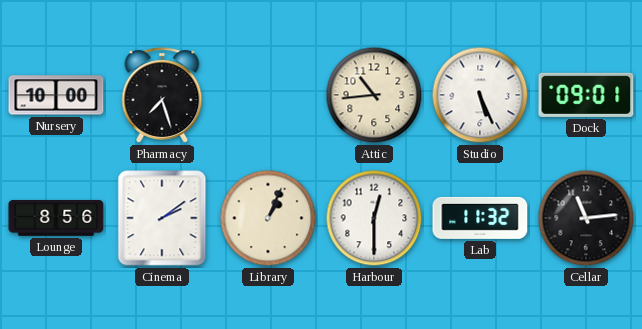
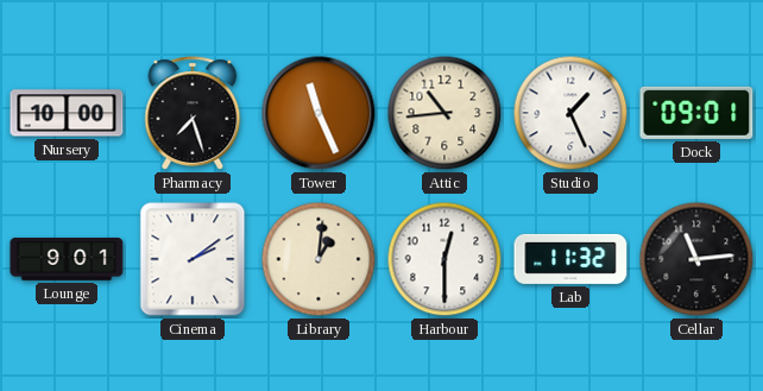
Tower: none -> 11:26 (319, 113)
Studio: 5:26 -> 1:26 (570, 113)
Lounge: 8:56 -> 9:01 (67, 259)
Library: 1:04 -> 1:01 (319, 259)
